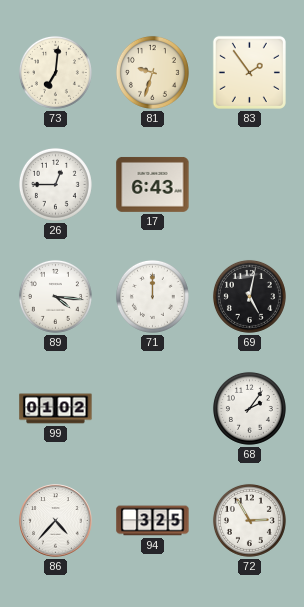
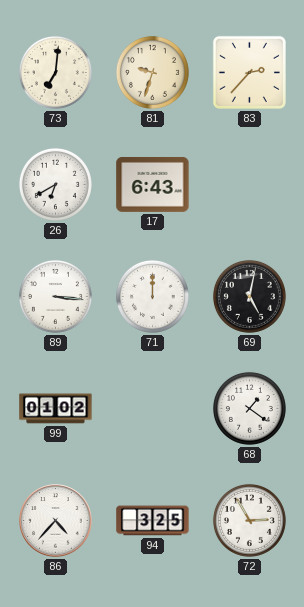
83: 1:54 -> 2:37 (249, 72)
26: 12:45 -> 6:40 (55, 184)
89: 4:16 -> 3:16 (55, 296)
68: 2:06 -> 1:21 (249, 408)
